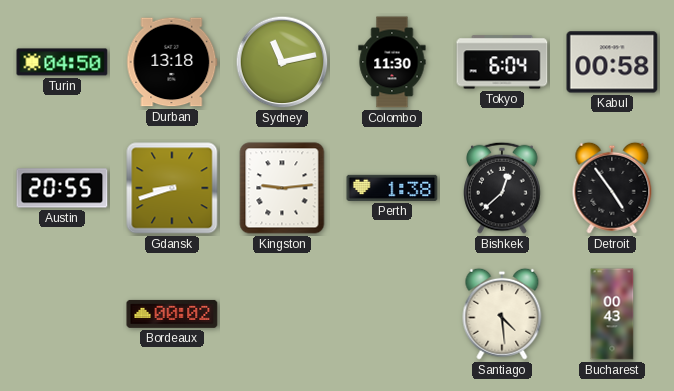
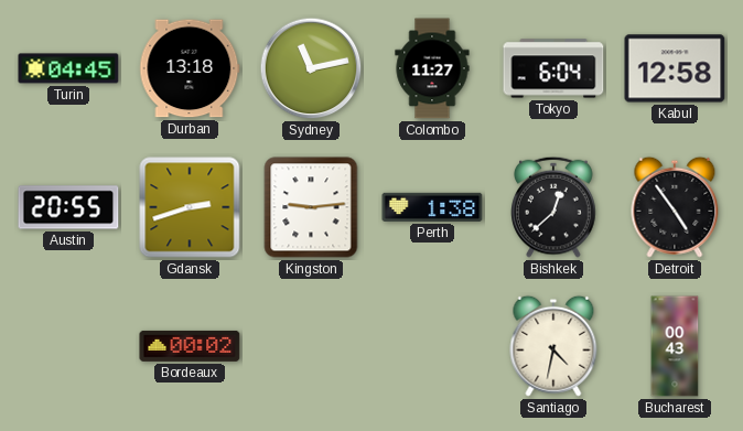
Turin: 04:50 -> 04:45 (68, 68)
Colombo: 11:30 -> 11:27 (432, 68)
Kabul: 00:58 -> 12:58 (675, 68)
Gdansk: 8:42 -> 2:42 (190, 207)
Santiago: 4:29 -> 4:32 (553, 346)
